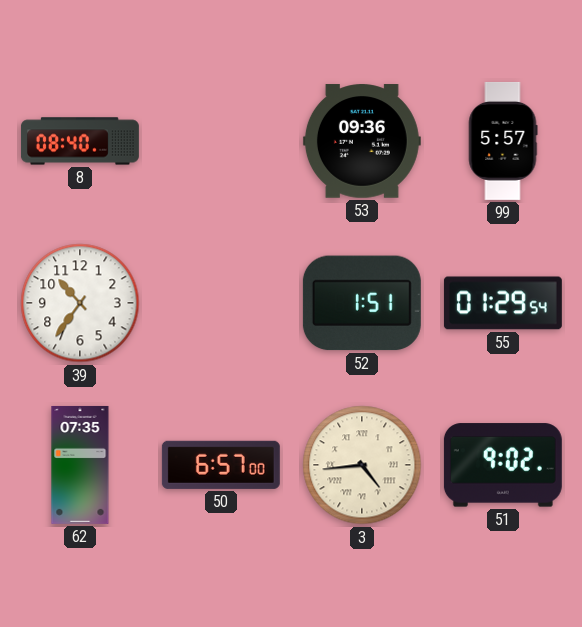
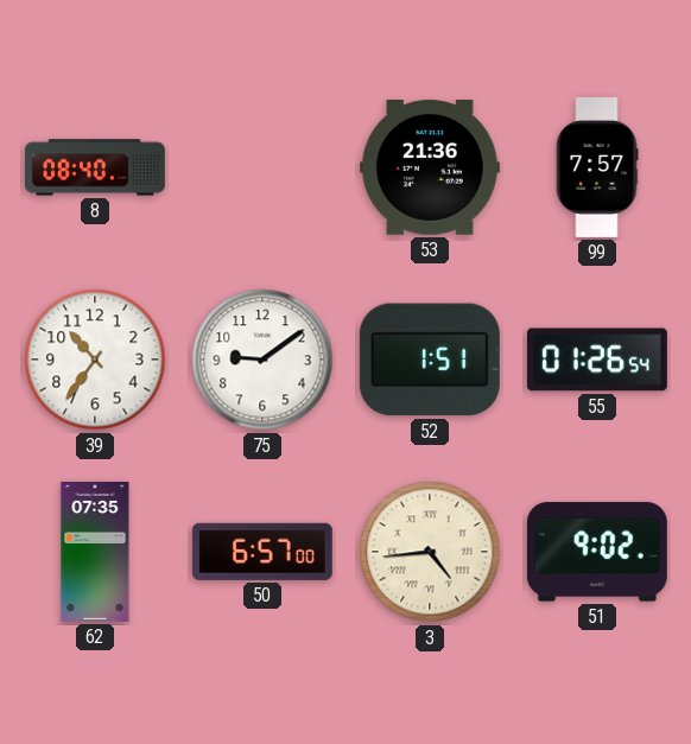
53: 09:36 -> 21:36 (430, 167)
99: 5:57 -> 7:57 (597, 167)
75: none -> 9:09 (262, 360)
55: 01:29 -> 01:26 (597, 360)
